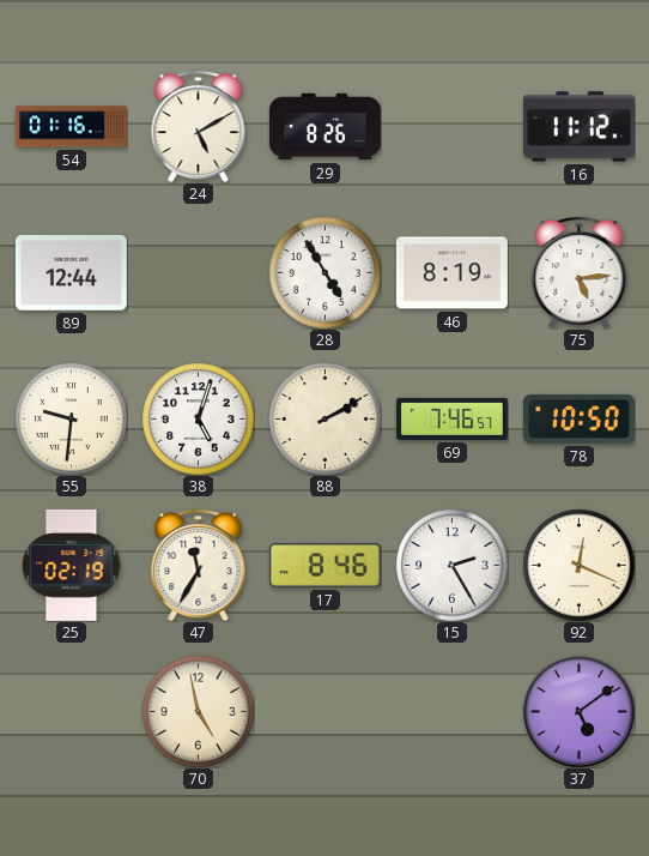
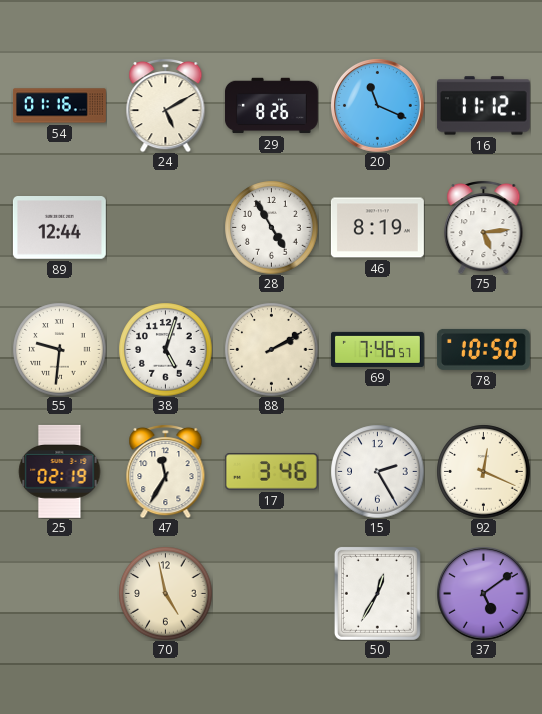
20: none -> 11:19 (378, 106)
17: 8:46 -> 3:46 (271, 472)
50: none -> 12:35 (377, 593)
